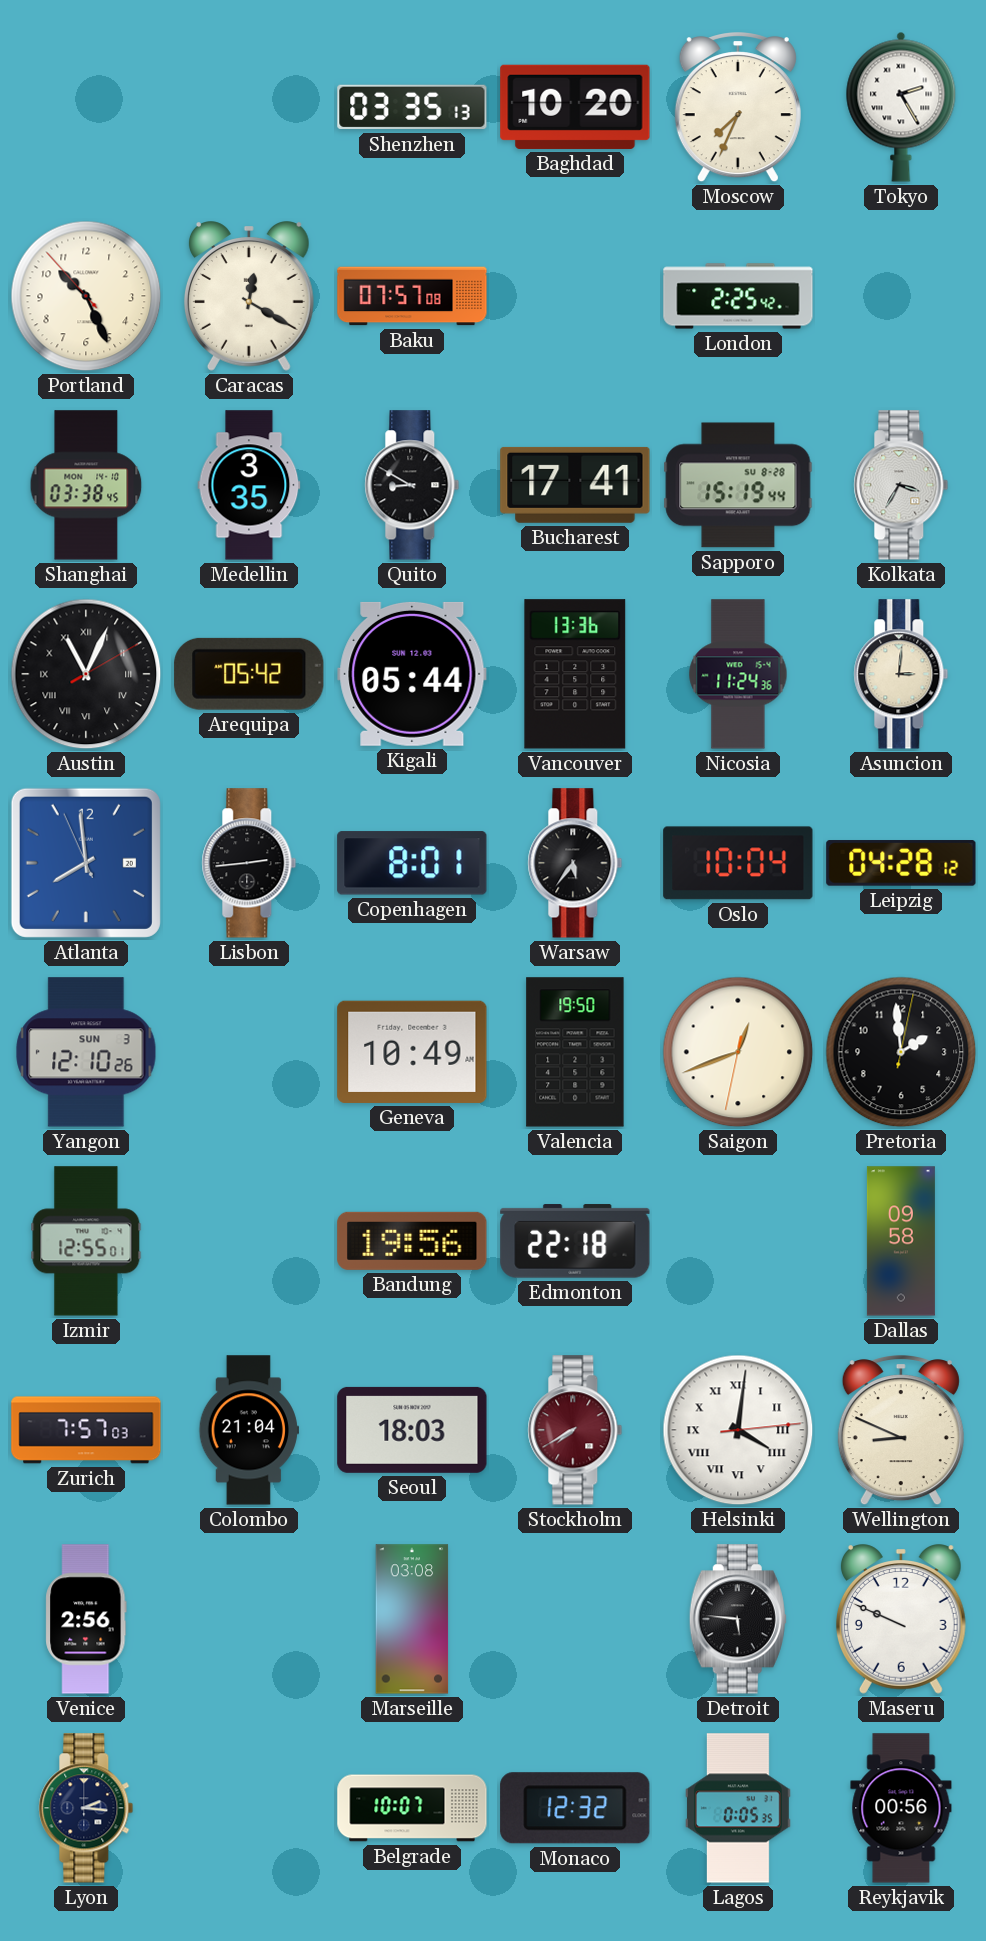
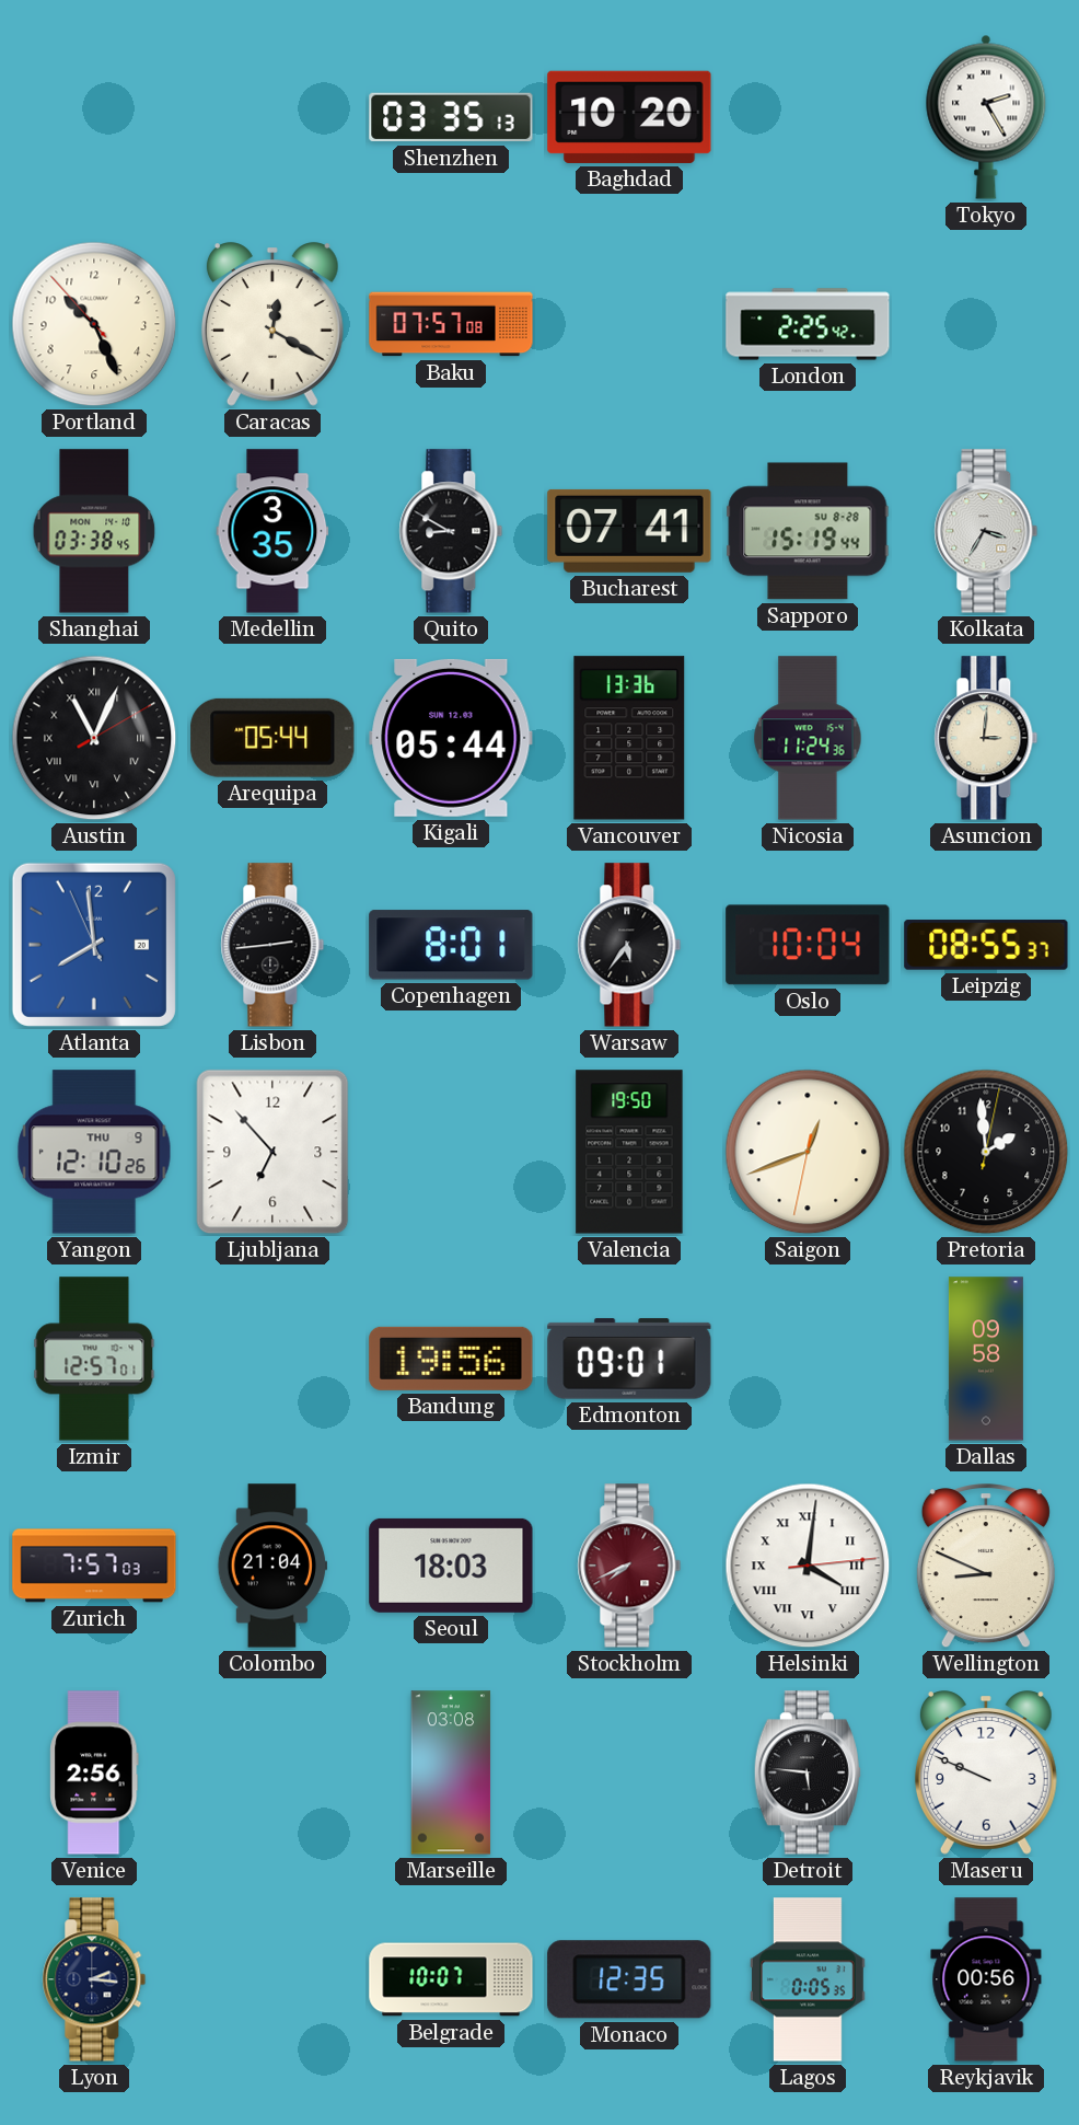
Moscow: 7:34 -> none (738, 108)
Bucharest: 17:41 -> 07:41 (629, 531)
Arequipa: 05:42 -> 05:44 (272, 738)
Leipzig: 04:28 -> 08:55 (986, 945)
Yangon date: SUN 3 -> THU 9 (94, 1152)
Ljubljana: none -> 6:53 (272, 1152)
Geneva: 10:49 -> none (412, 1052)
Izmir: 12:55 -> 12:57 (94, 1359)
Edmonton: 22:18 -> 09:01 (629, 1359)
Stockholm: 7:40 -> 7:41 (629, 1566)
Monaco: 12:32 -> 12:35 (629, 1979)
